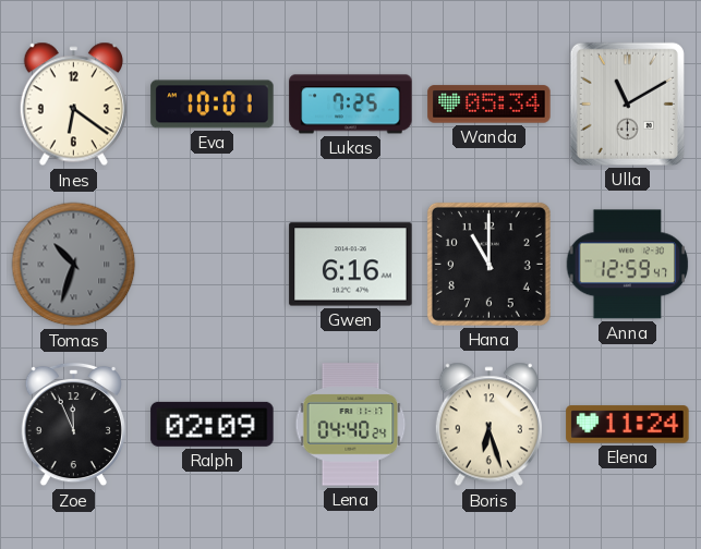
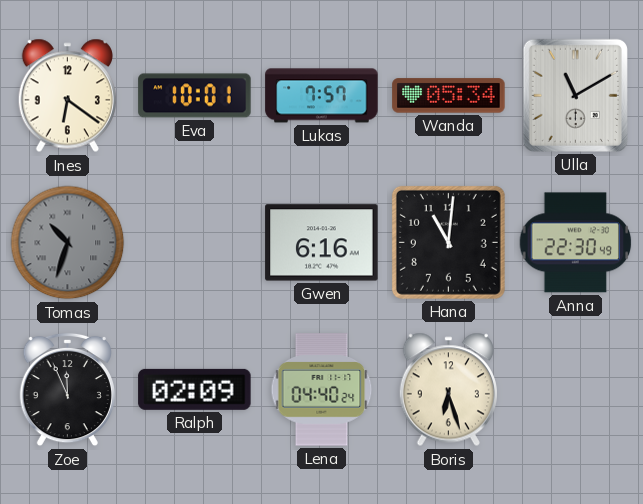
Lukas: 7:25 -> 7:57 (322, 96)
Hana: 11:00 -> 11:01 (448, 242)
Anna: 12:59 -> 22:30 (576, 243)
Elena: 11:24 -> none (628, 425)
